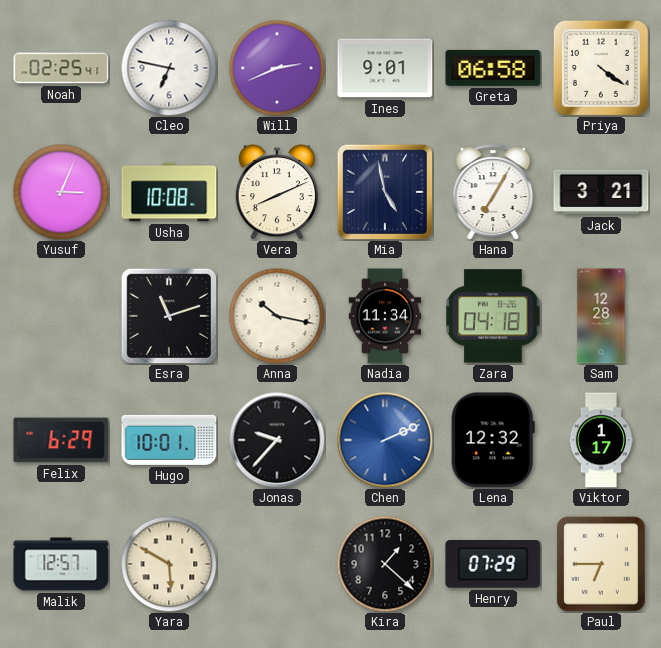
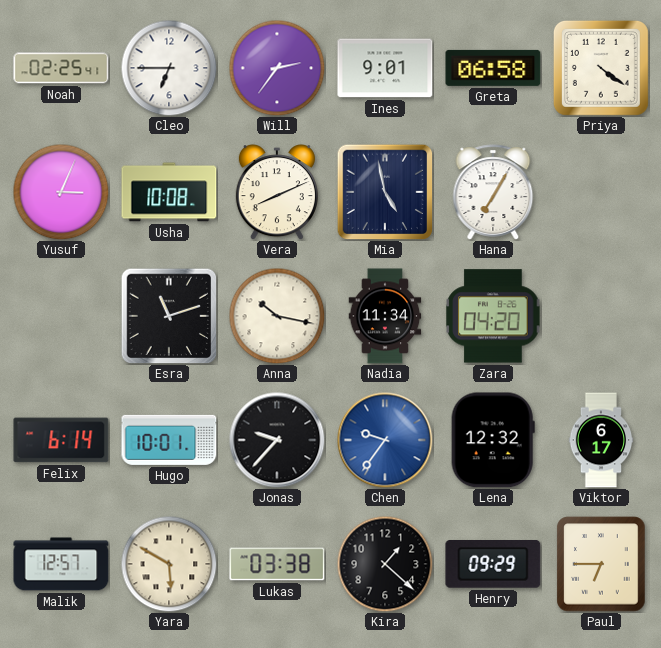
Cleo: 6:47 -> 6:45 (169, 68)
Will: 2:41 -> 2:36 (277, 68)
Jack: 3:21 -> none (601, 192)
Zara: 04:18 -> 04:20 (493, 316)
Sam: 12:28 -> none (601, 316)
Felix: 6:29 -> 6:14 (61, 440)
Chen: 2:11 -> 9:36 (385, 440)
Viktor: 1:17 -> 6:17 (601, 440)
Lukas: none -> 03:38 (277, 564)
Henry: 07:29 -> 09:29 (493, 565)
